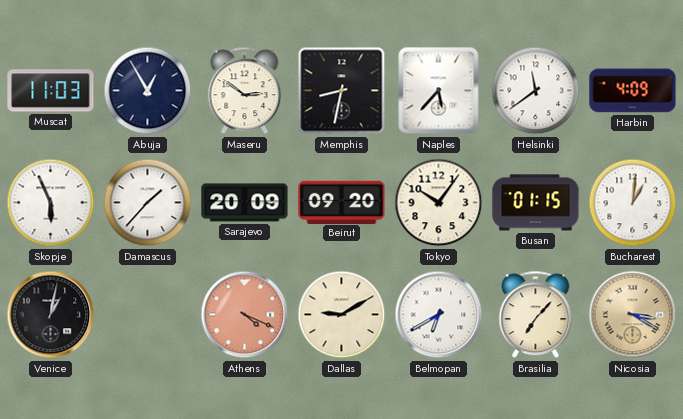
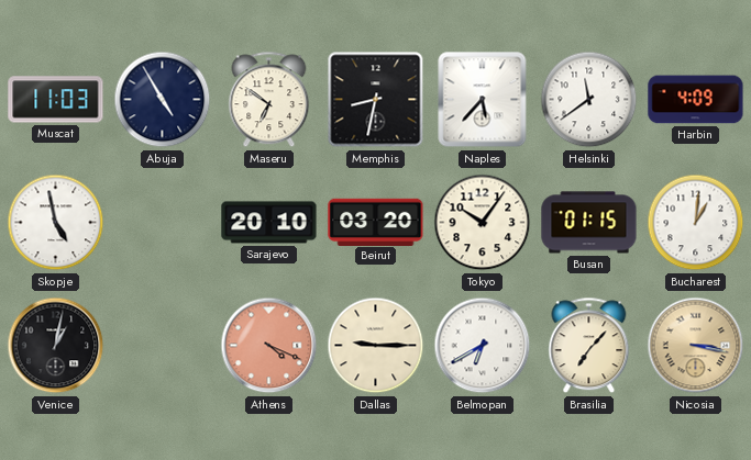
Abuja: 12:55 -> 4:55 (163, 100)
Maseru: 2:51 -> 6:51 (269, 100)
Skopje: 5:56 -> 4:58 (56, 223)
Damascus: 1:37 -> none (148, 203)
Sarajevo: 20:09 -> 20:10 (269, 223)
Beirut: 09:20 -> 03:20 (376, 222)
Dallas: 9:10 -> 9:15 (376, 346)
Nicosia: 3:20 -> 3:17 (696, 346)
